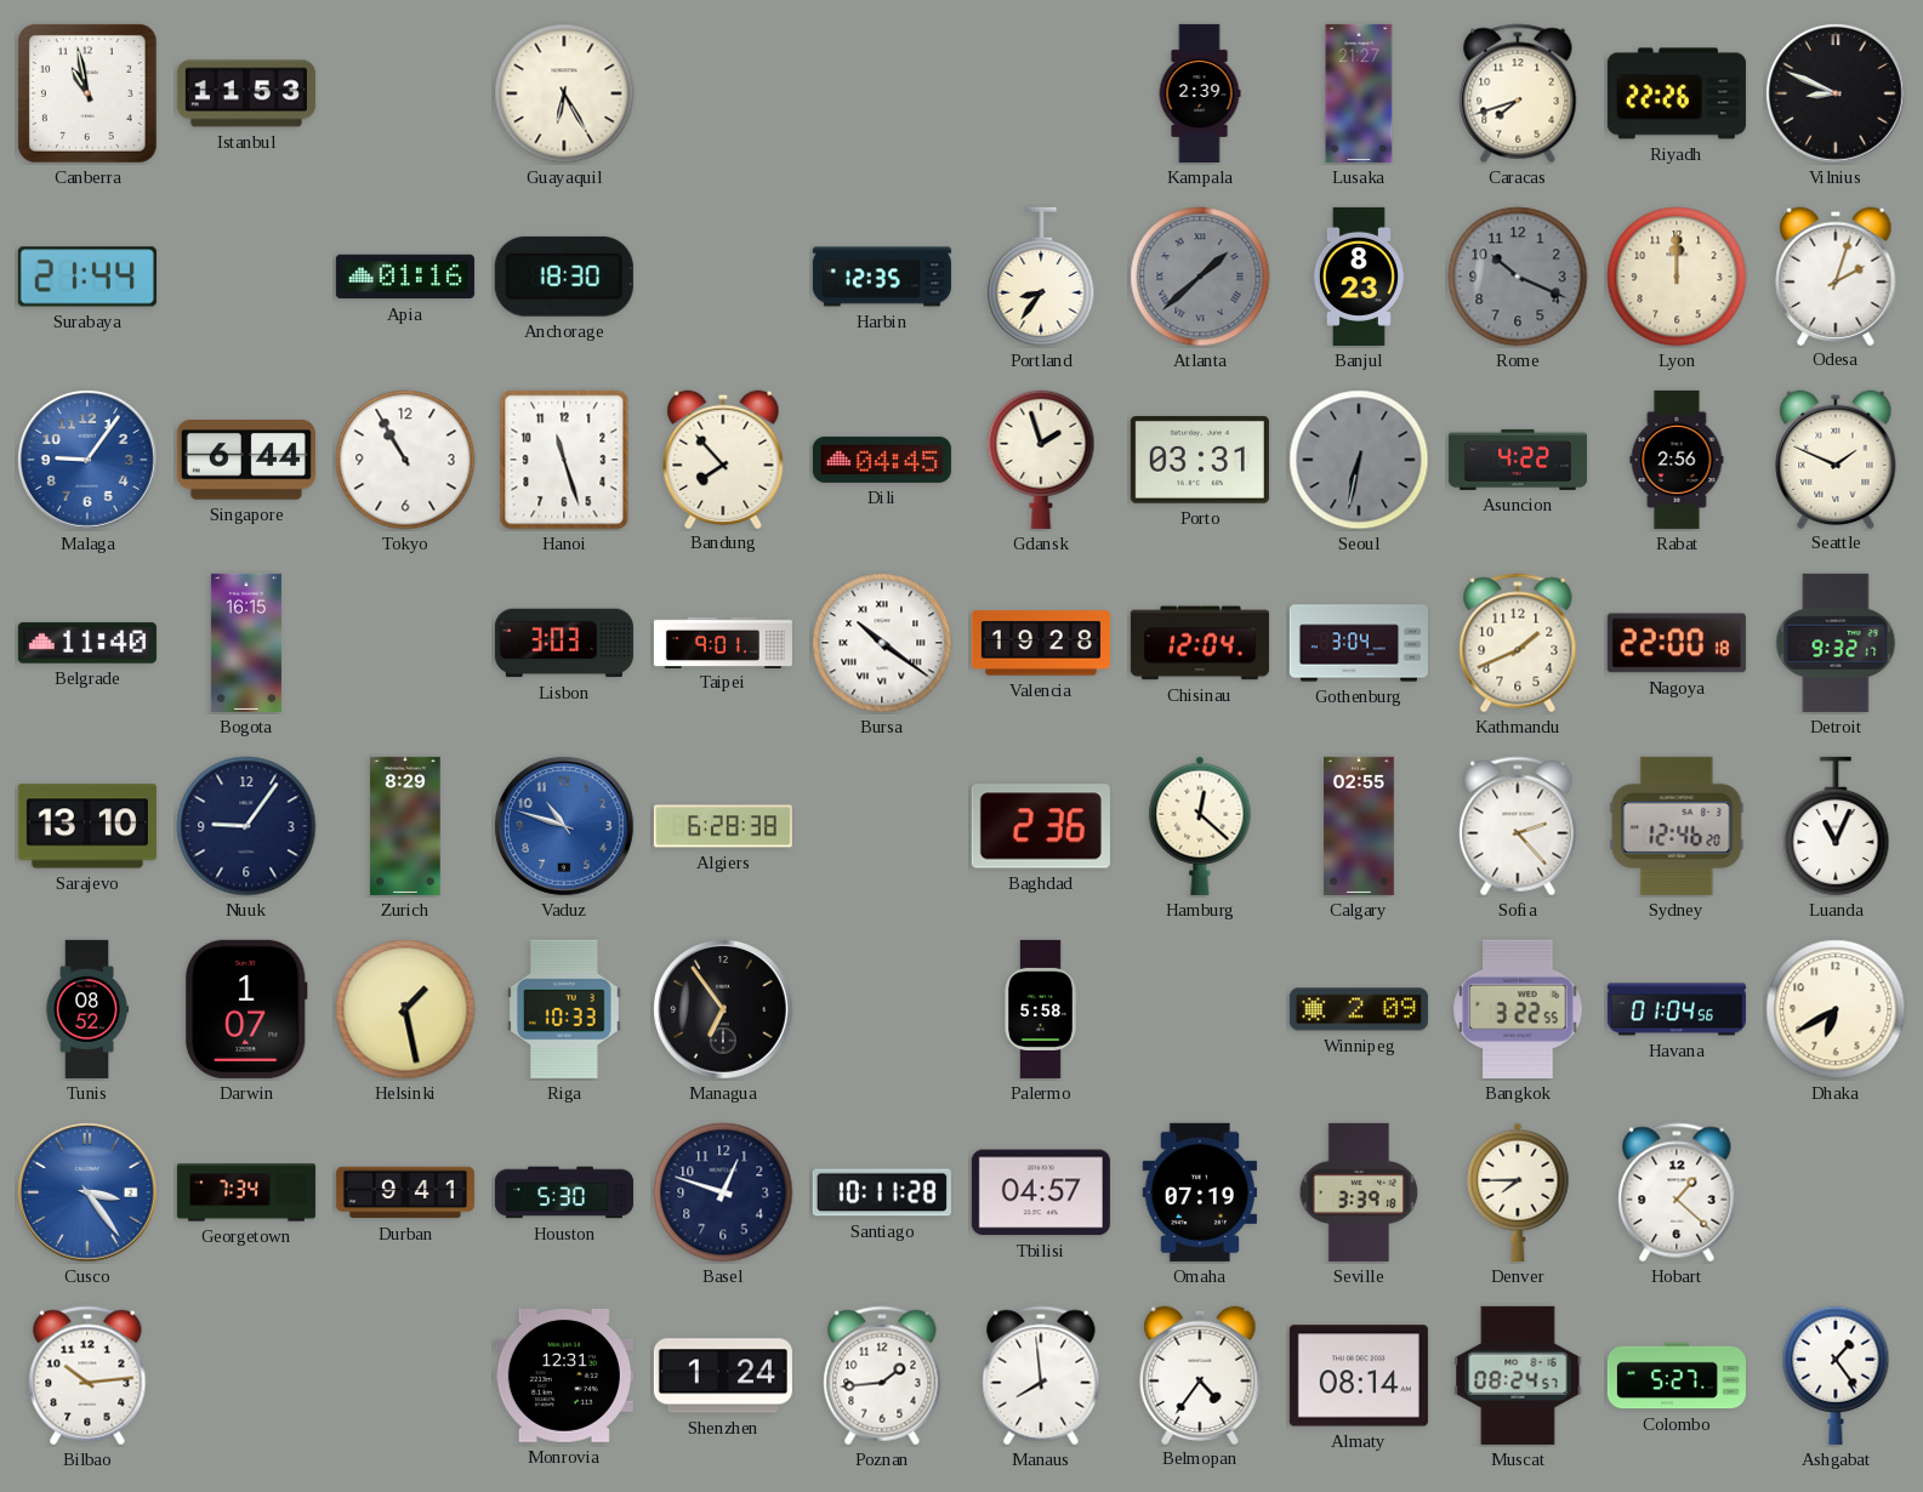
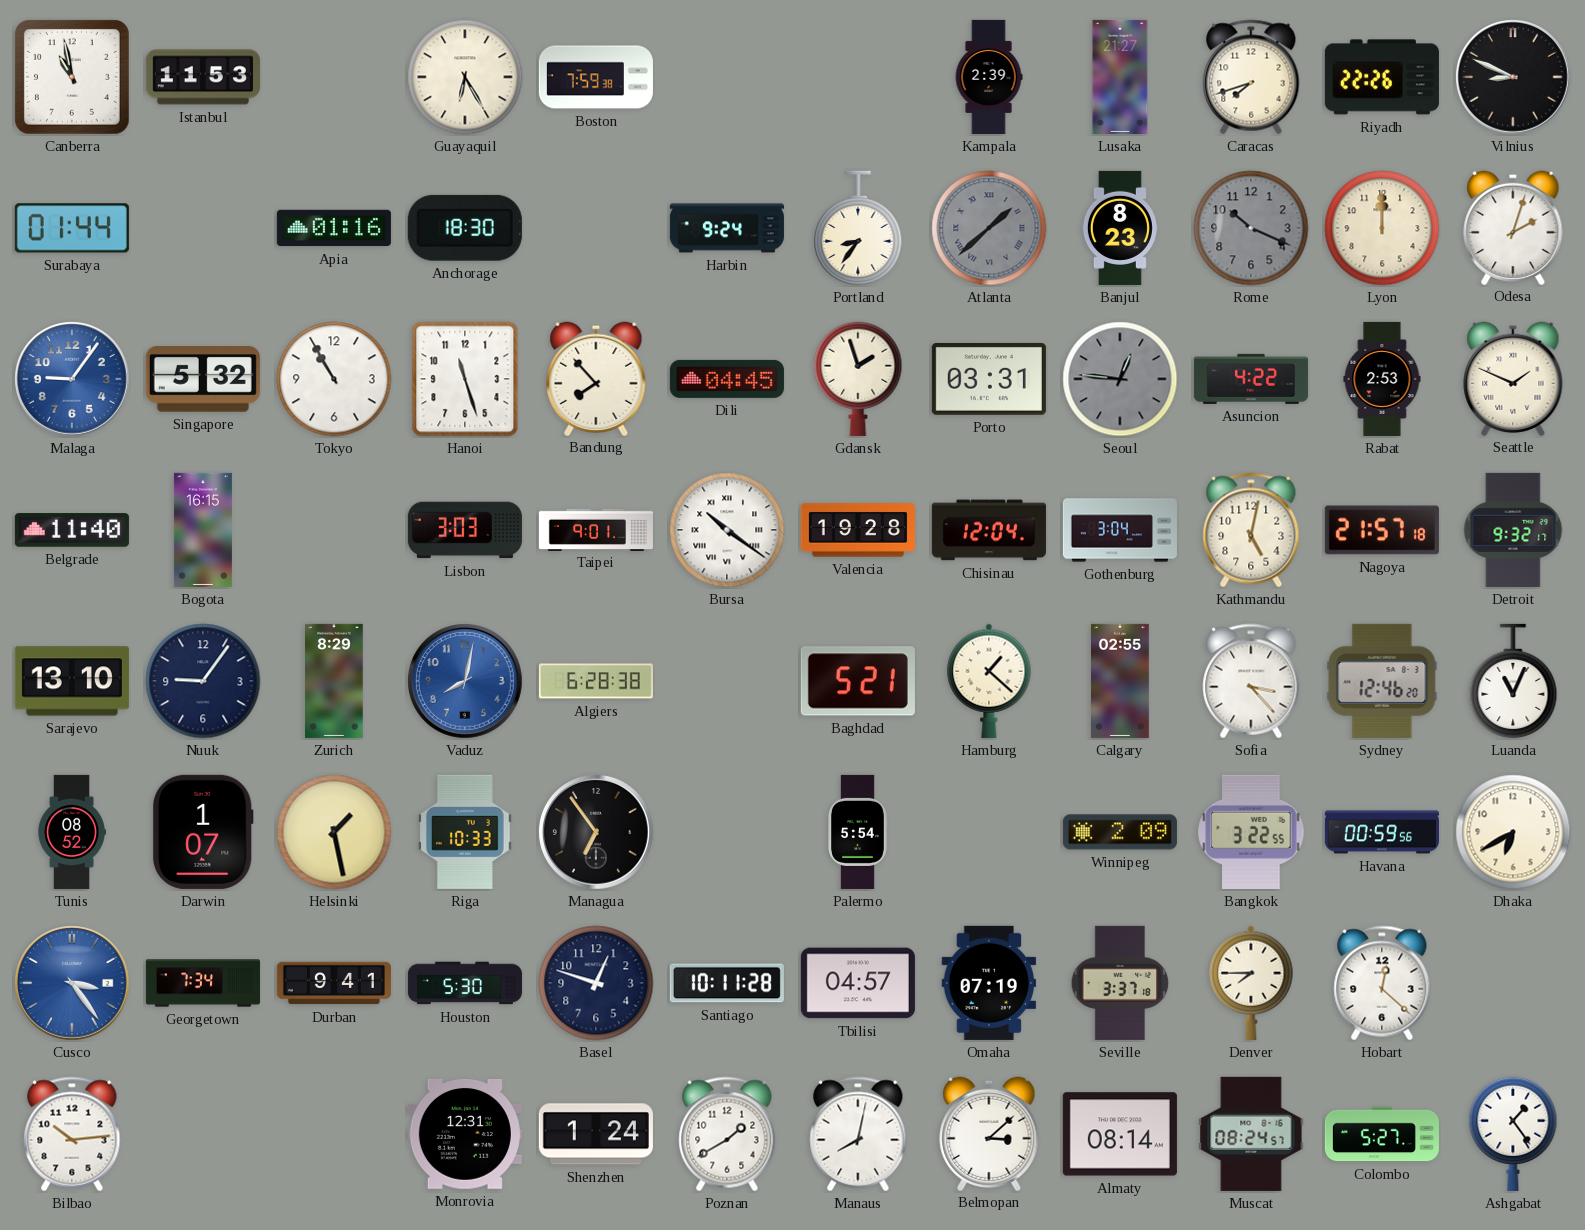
Boston: none -> 7:59 (596, 77)
Surabaya: 21:44 -> 01:44 (72, 228)
Harbin: 12:35 -> 9:24 (727, 228)
Singapore: 6:44 -> 5:32 (203, 380)
Seoul: 6:32 -> 12:46 (1120, 379)
Rabat: 2:56 -> 2:53 (1382, 379)
Kathmandu: 1:41 -> 5:02 (1251, 530)
Nagoya: 22:00 -> 21:57 (1382, 530)
Vaduz: 10:48 -> 8:02 (466, 682)
Baghdad: 2:36 -> 5:21 (858, 681)
Hamburg: 12:22 -> 1:22 (989, 681)
Sofia: 2:23 -> 3:23 (1251, 681)
Palermo: 5:58 -> 5:54 (858, 832)
Havana: 01:04 -> 00:59 (1382, 832)
Seville: 3:39 -> 3:37 (1120, 983)
Hobart: 1:22 -> 12:22 (1382, 983)
Poznan: 1:44 -> 1:40 (727, 1134)
Manaus: 7:59 -> 8:02 (858, 1134)
Belmopan: 4:36 -> 3:08 (989, 1133)
